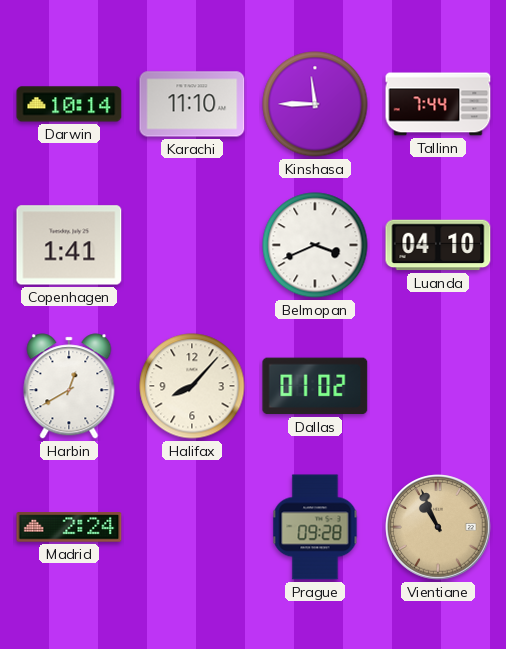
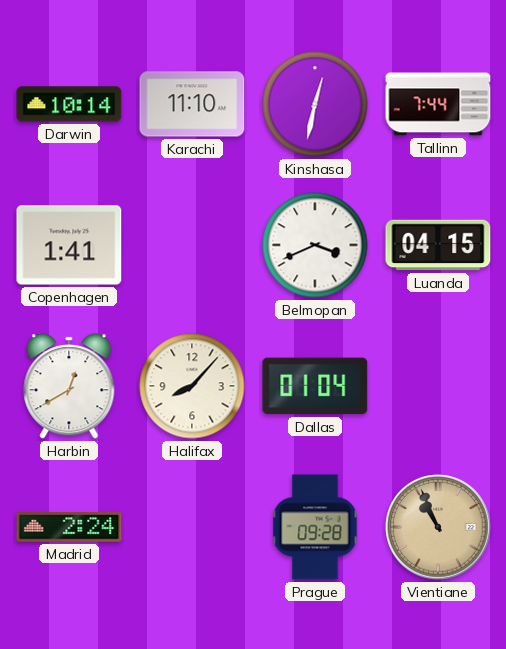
Kinshasa: 11:45 -> 12:32 (315, 104)
Luanda: 04:10 -> 04:15 (438, 245)
Dallas: 01:02 -> 01:04 (315, 386)
